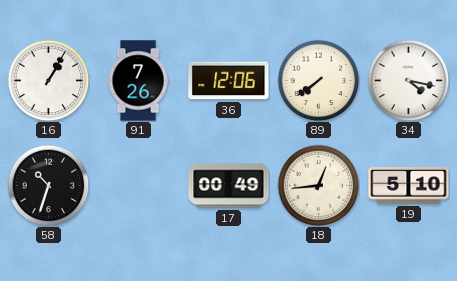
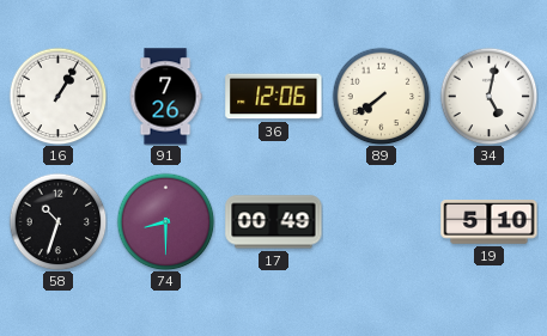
34: 4:17 -> 5:02 (488, 96)
74: none -> 8:30 (165, 221)
18: 12:44 -> none (318, 185)
